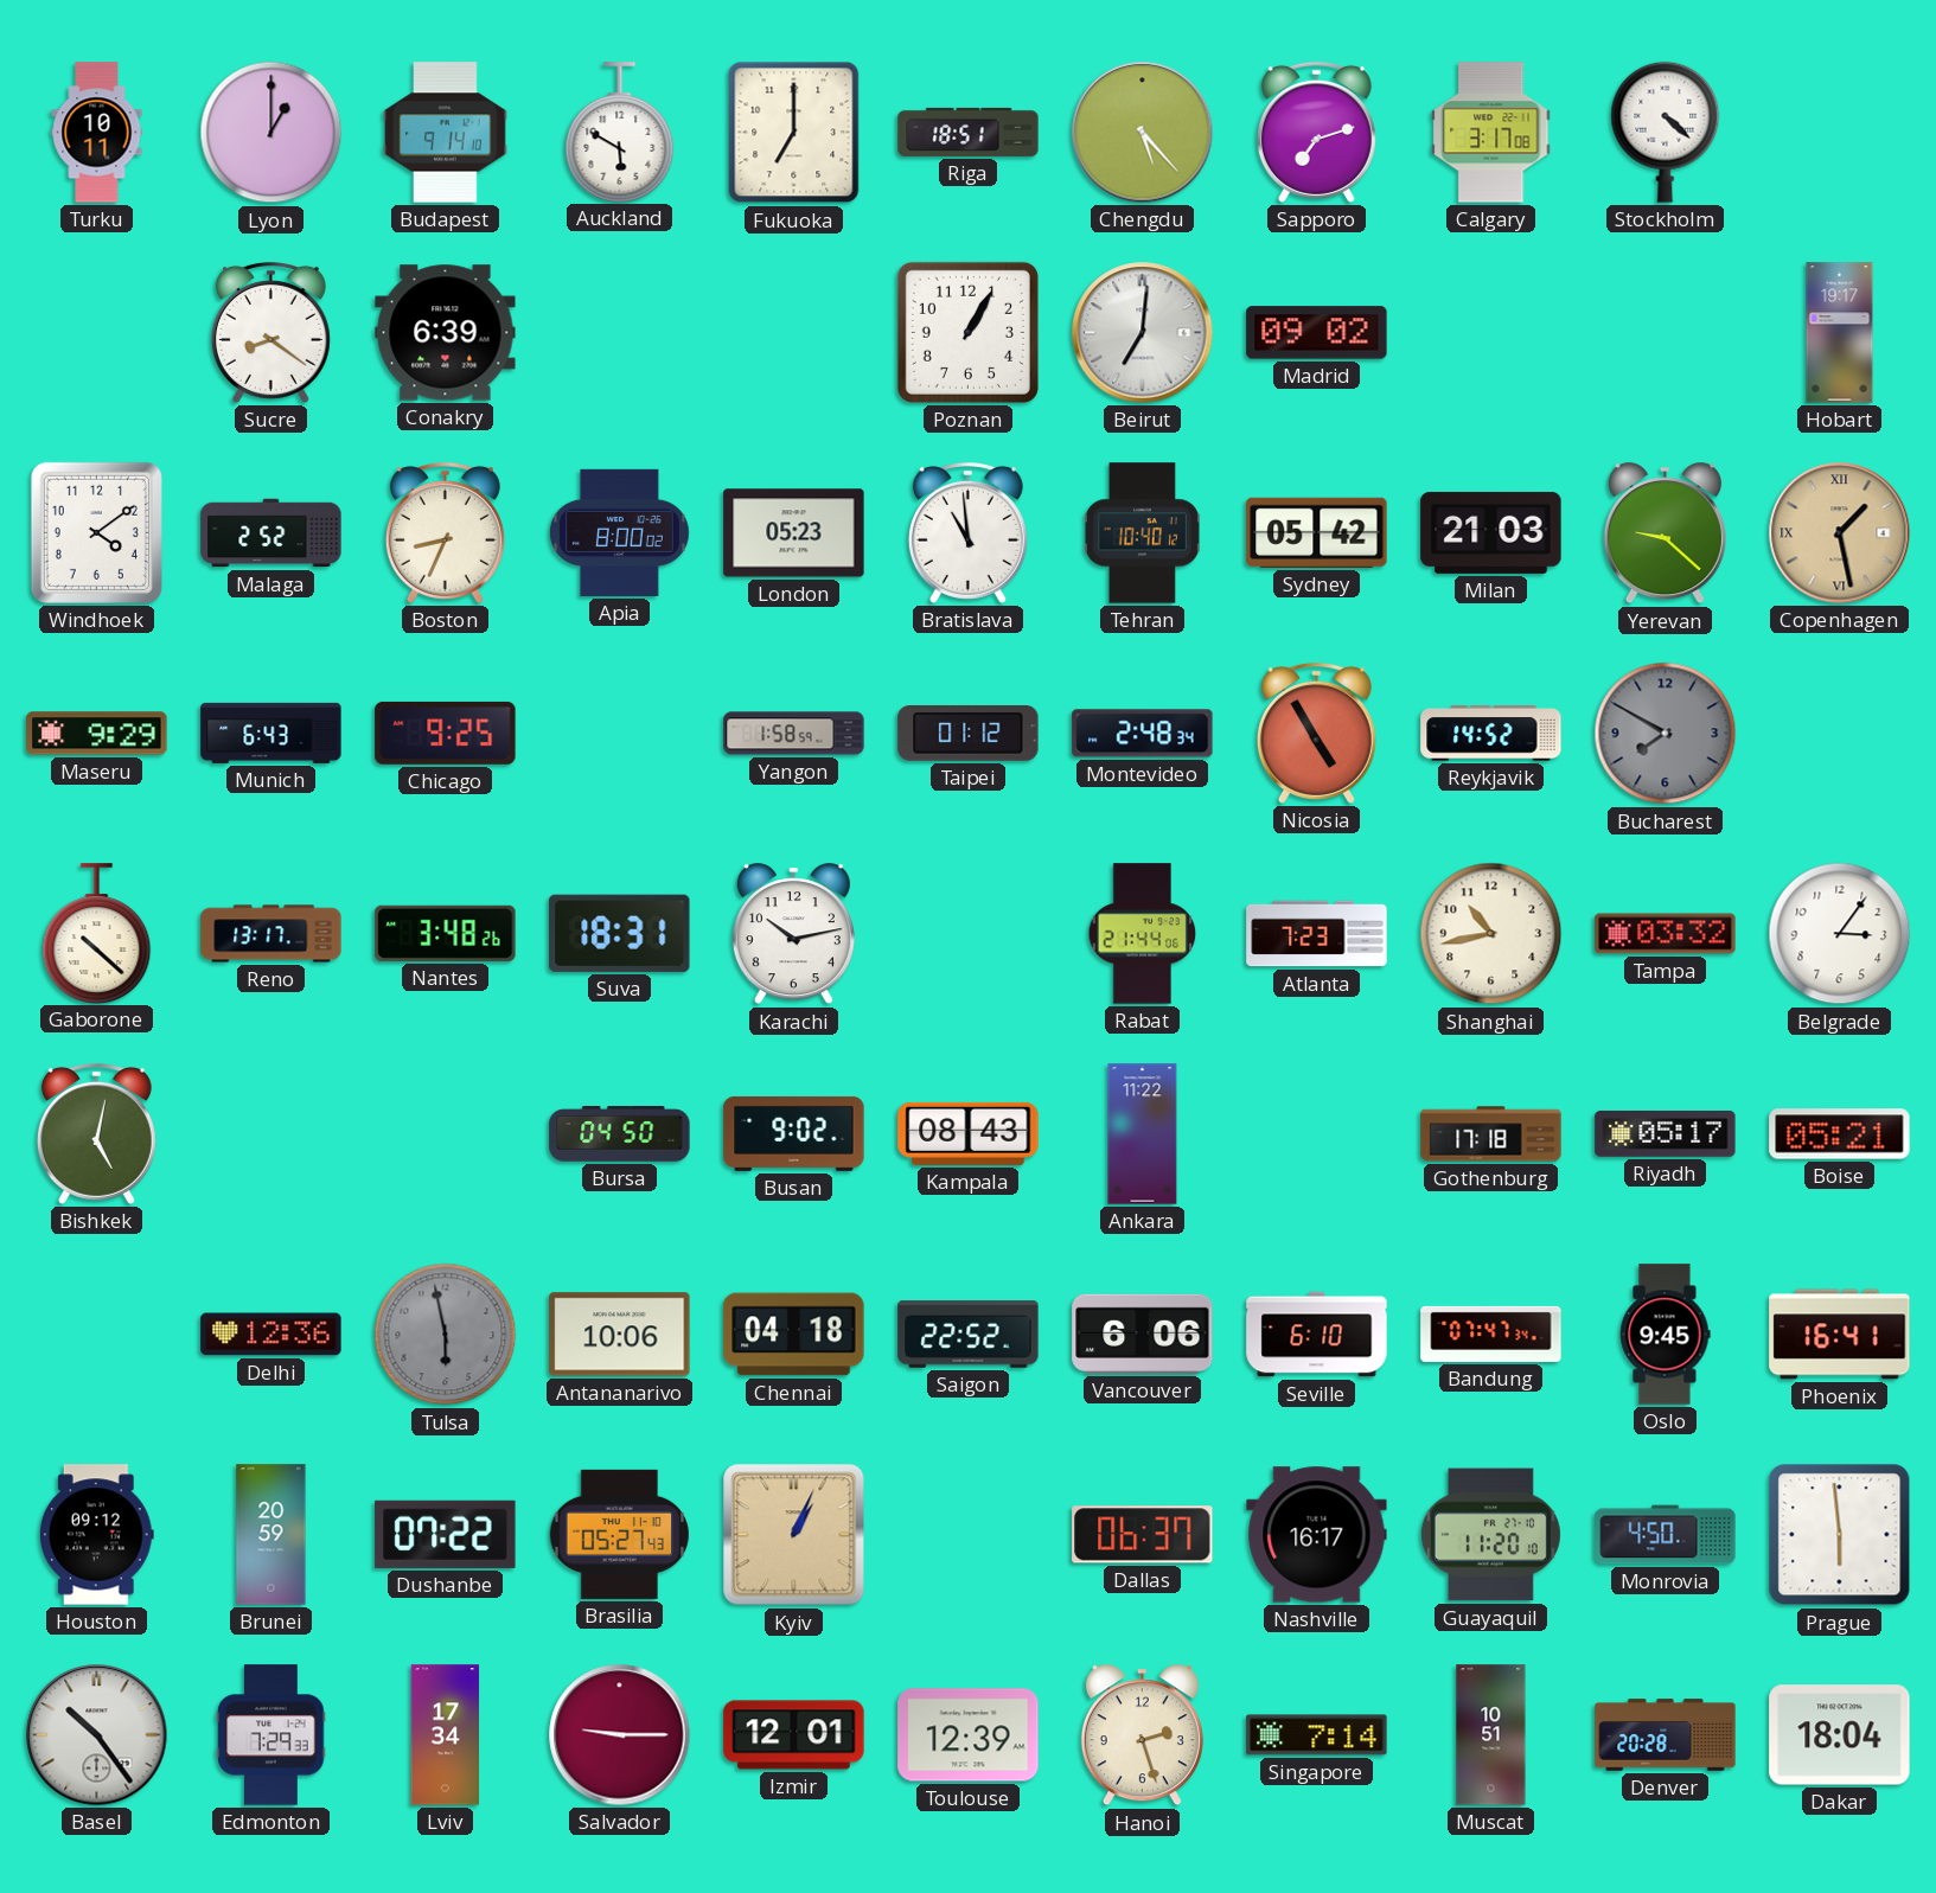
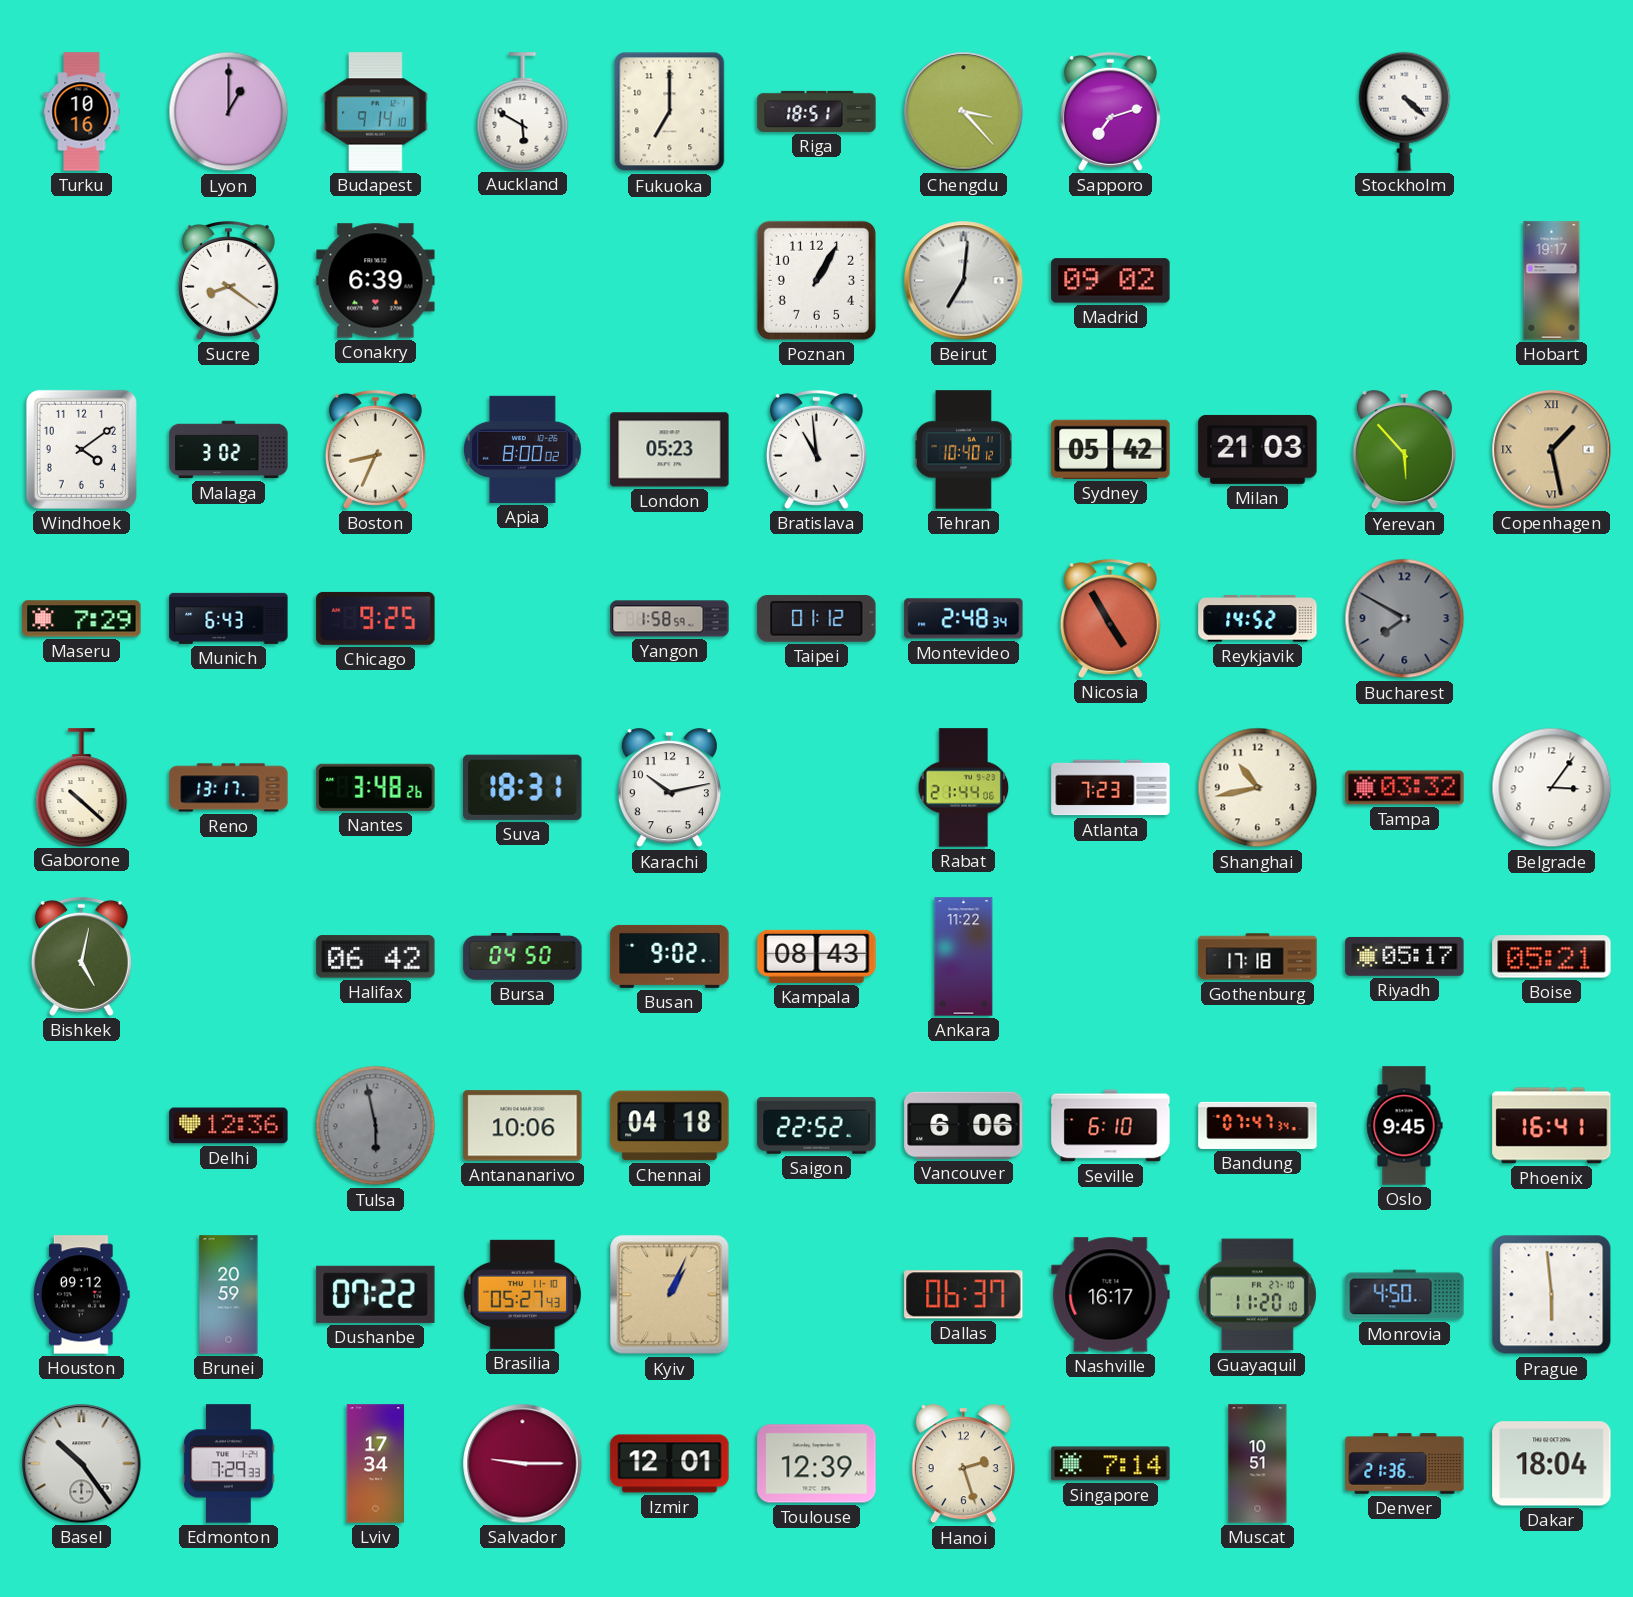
Turku: 10:11 -> 10:16 (82, 112)
Chengdu: 5:23 -> 3:23 (964, 112)
Calgary: 3:17 -> none (1491, 133)
Malaga: 2:52 -> 3:02 (229, 450)
Yerevan: 9:22 -> 5:53 (1404, 450)
Maseru: 9:29 -> 7:29 (82, 619)
Halifax: none -> 06:42 (376, 957)
Denver: 20:28 -> 21:36 (1405, 1464)
